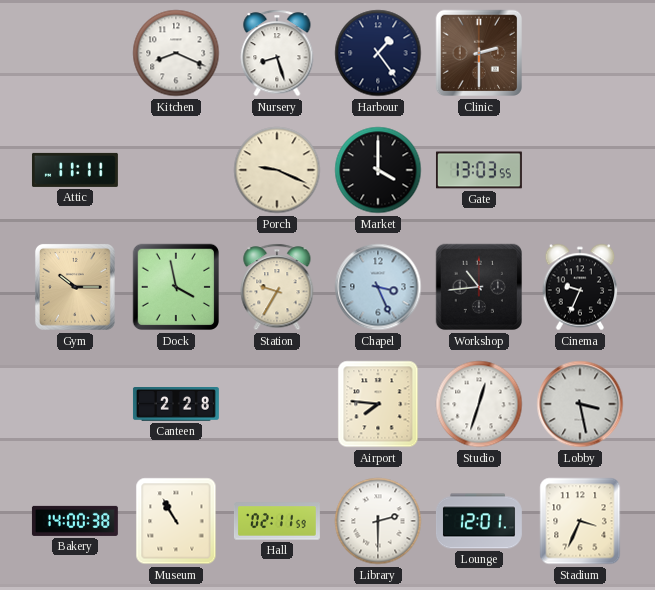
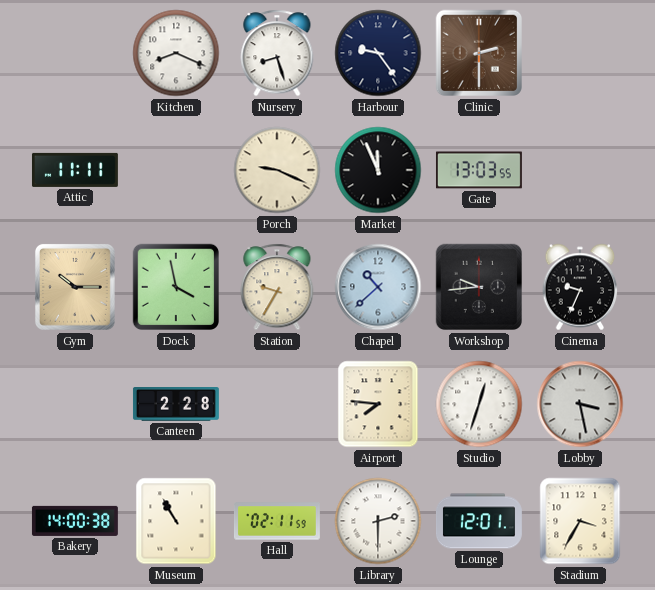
Harbour: 1:24 -> 9:24 (378, 53)
Market: 4:00 -> 11:56 (378, 170)
Chapel: 3:26 -> 10:38 (378, 287)
Workshop: 10:44 -> 9:44 (479, 287)
Stadium: 3:34 -> 3:35 (580, 521)
